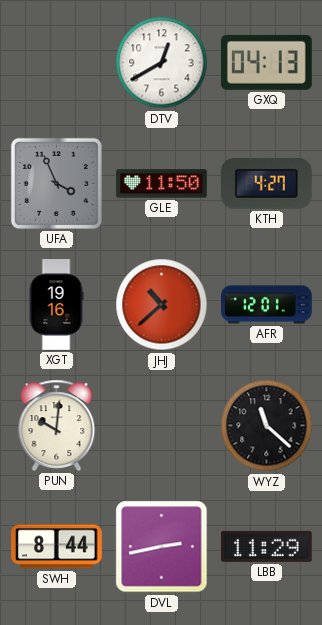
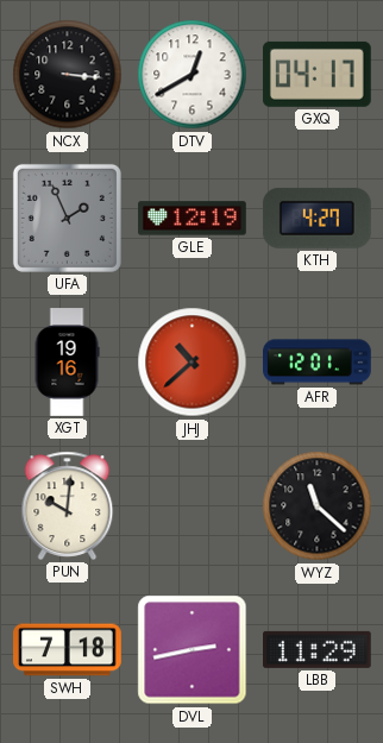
NCX: none -> 3:16 (68, 75)
GXQ: 04:13 -> 04:17 (316, 74)
UFA: 3:56 -> 1:56 (67, 218)
GLE: 11:50 -> 12:19 (193, 219)
SWH: 8:44 -> 7:18 (68, 650)
